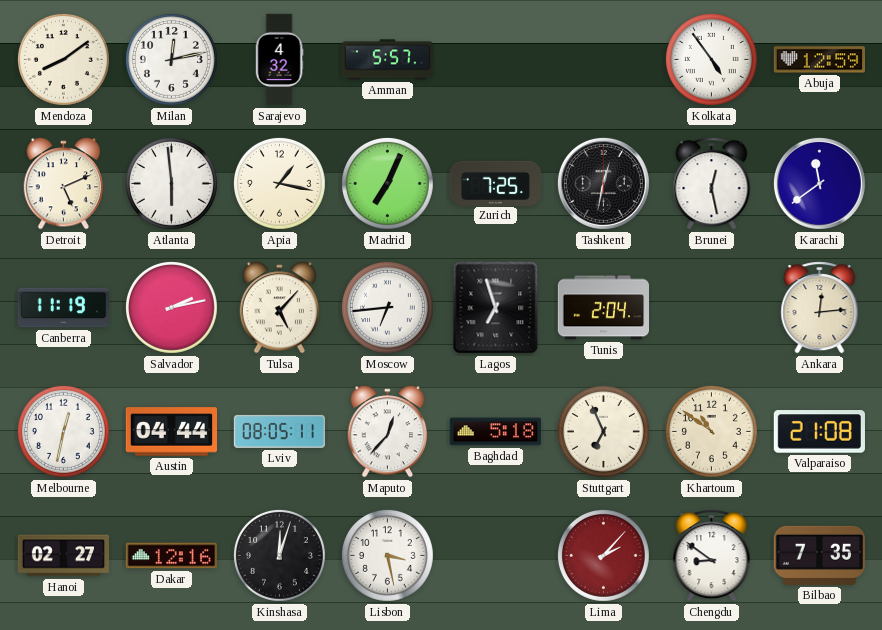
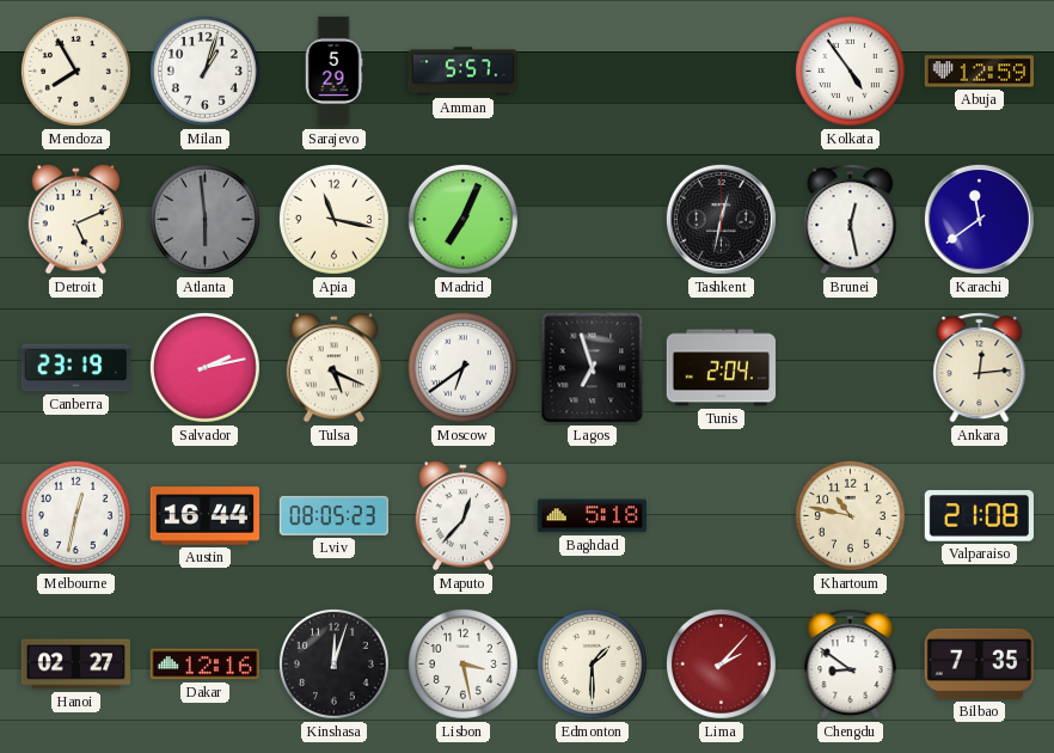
Mendoza: 8:09 -> 7:55 (75, 71)
Milan: 12:13 -> 1:03 (204, 71)
Sarajevo: 4:32 -> 5:29 (333, 72)
Atlanta dial: white -> grey (204, 219)
Apia: 1:17 -> 11:17 (333, 219)
Zurich: 7:25 -> none (495, 183)
Canberra: 11:19 -> 23:19 (76, 368)
Tulsa: 5:07 -> 5:19 (335, 368)
Moscow: 6:44 -> 6:39 (462, 367)
Austin: 04:44 -> 16:44 (206, 516)
Lviv: 08:05:11 -> 08:05:23 (333, 515)
Stuttgart: 6:56 -> none (603, 431)
Khartoum: 10:51 -> 10:47 (850, 515)
Edmonton: none -> 1:30 (592, 663)
